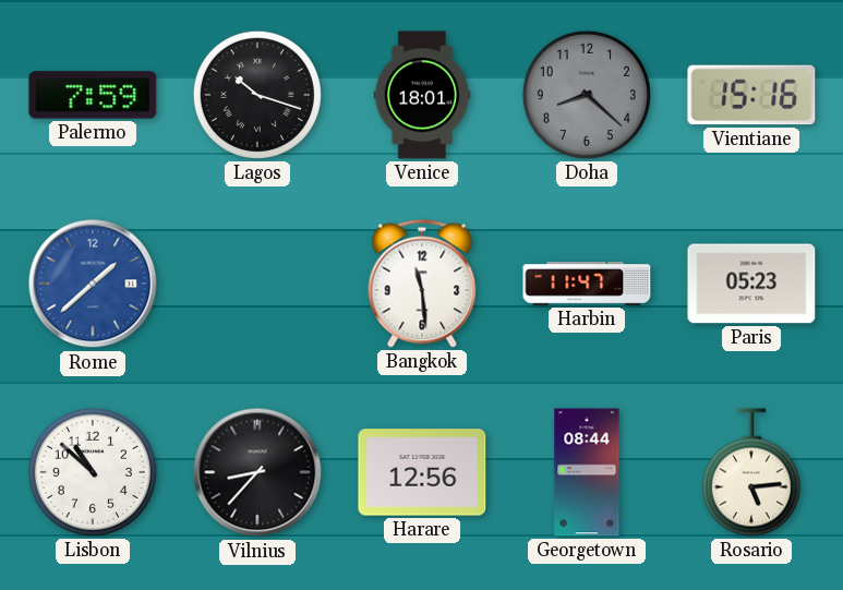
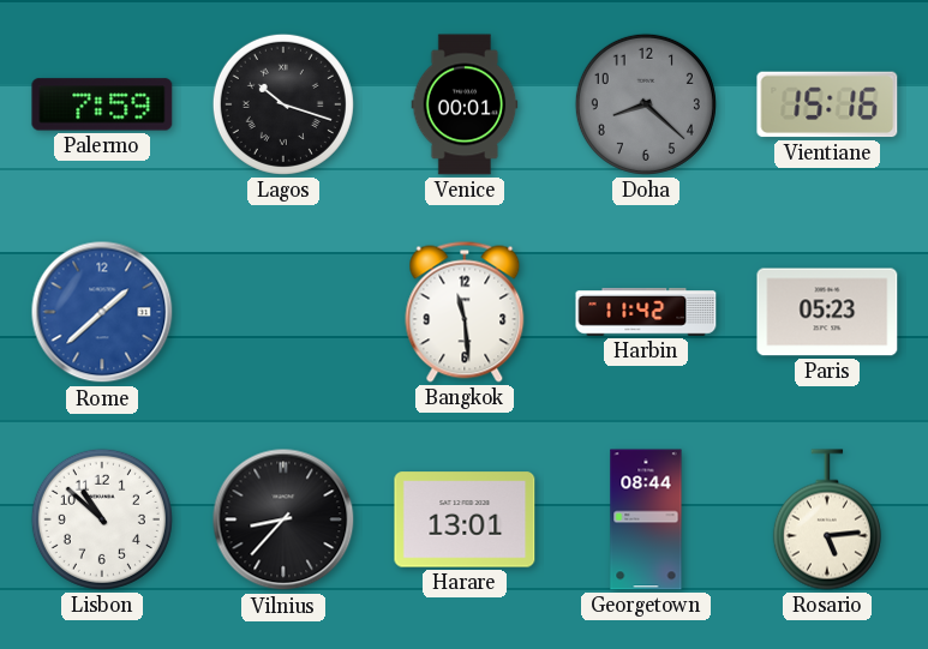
Venice: 18:01 -> 00:01 (465, 104)
Harbin: 11:47 -> 11:42 (646, 312)
Harare: 12:56 -> 13:01 (465, 519)
